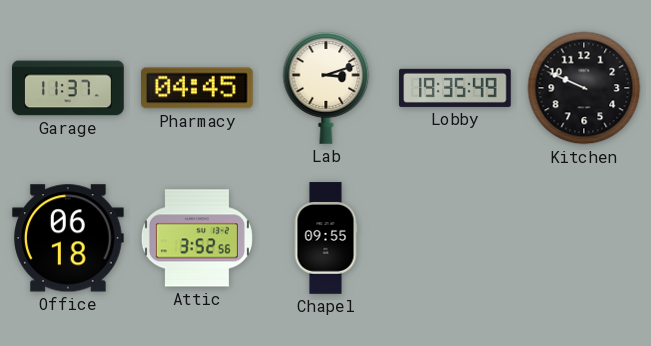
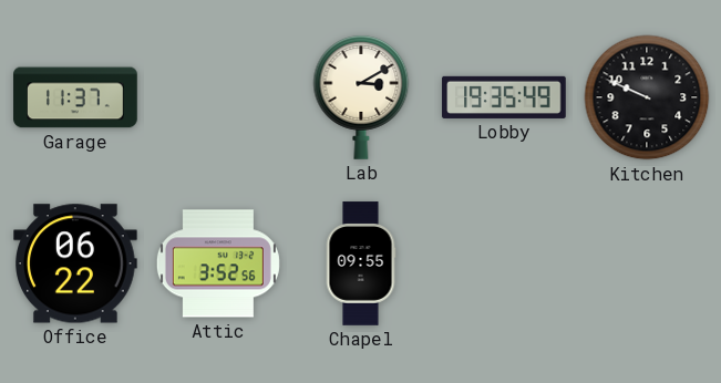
Pharmacy: 04:45 -> none (198, 88)
Lab: 3:12 -> 3:10 (361, 97)
Office: 06:18 -> 06:22 (76, 263)
